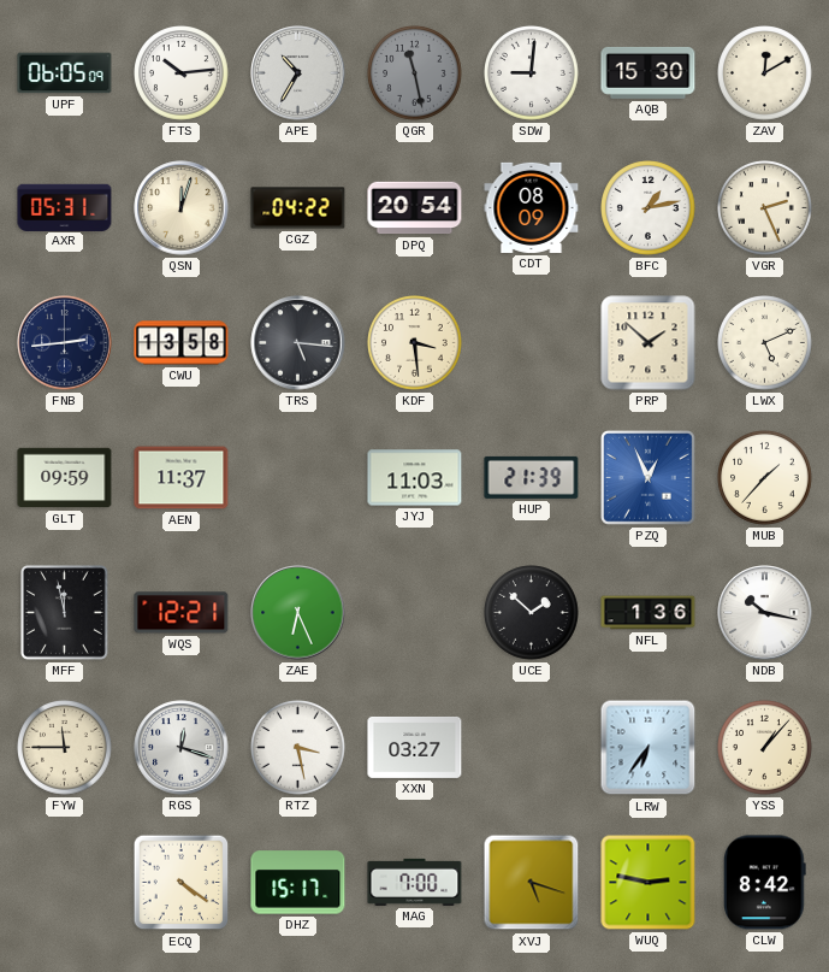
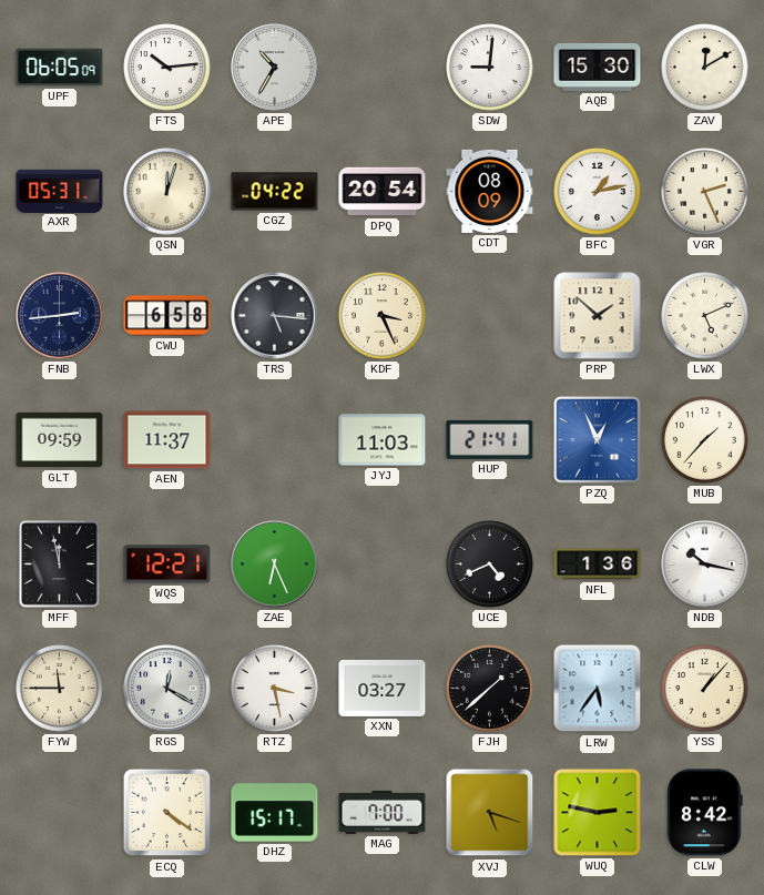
QGR: 11:28 -> none (415, 73)
CWU: 13:58 -> 6:58 (167, 316)
KDF: 3:29 -> 3:26 (383, 316)
HUP: 21:39 -> 21:41 (490, 439)
UCE: 1:52 -> 4:41 (490, 565)
RGS: 12:18 -> 12:20 (167, 689)
FJH: none -> 1:38 (490, 689)
LRW: 6:36 -> 5:36 (598, 689)
